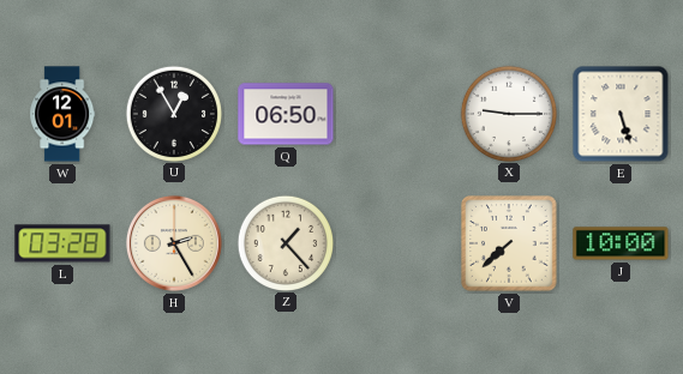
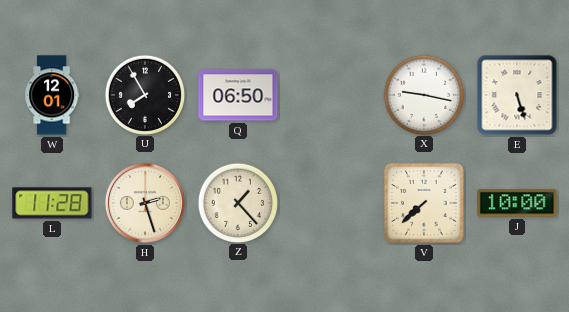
U: 12:55 -> 7:55 (144, 94)
X: 9:15 -> 9:17 (423, 94)
L: 03:28 -> 11:28 (52, 203)
H: 2:25 -> 2:27 (145, 203)
